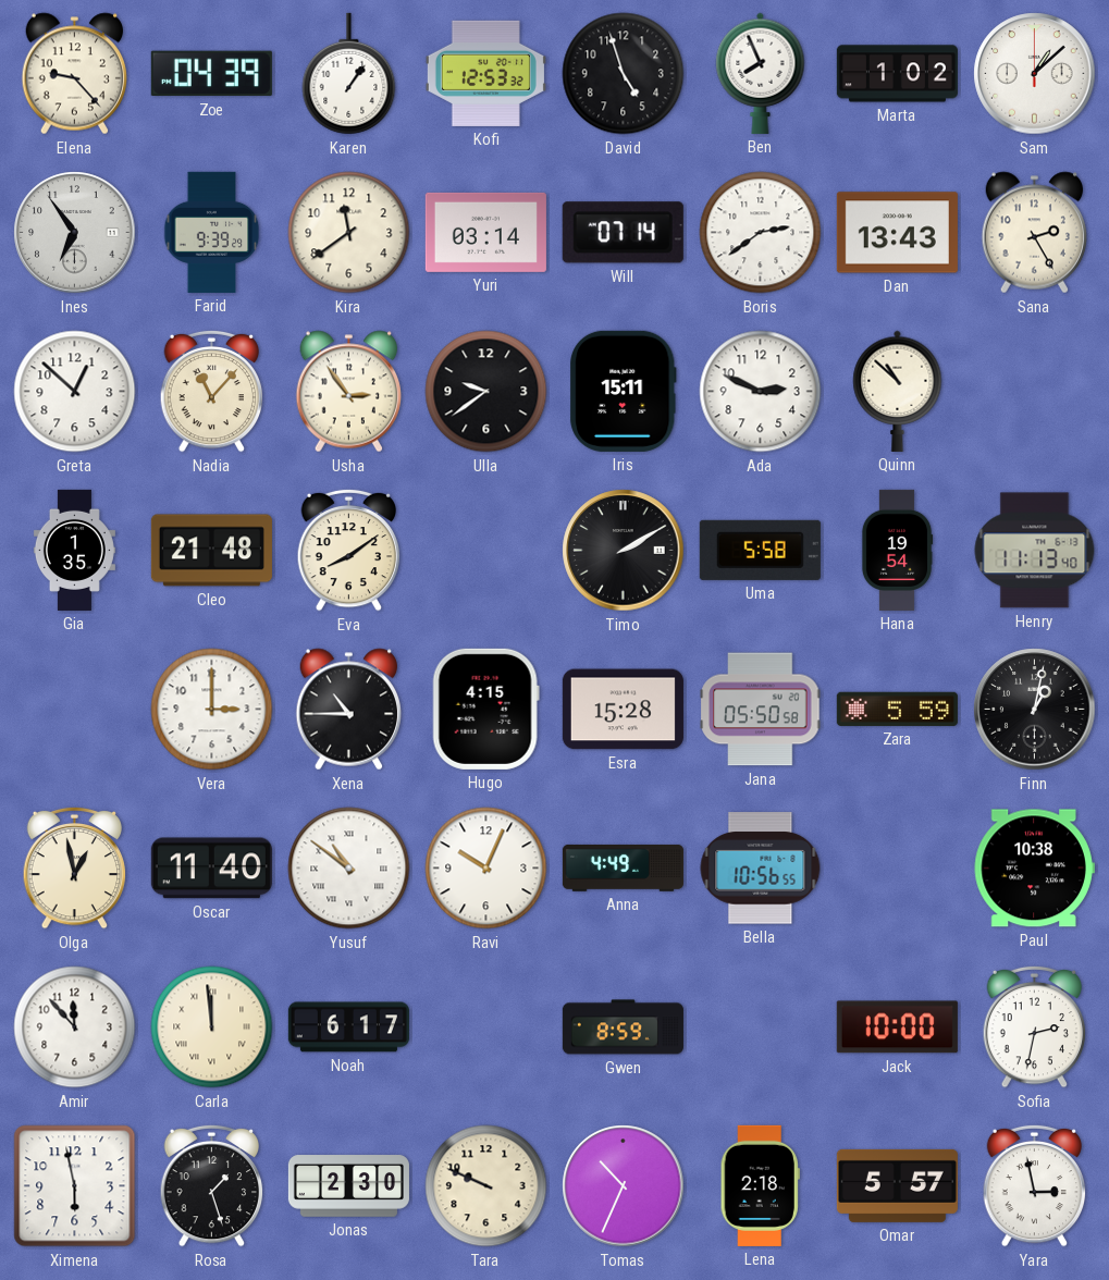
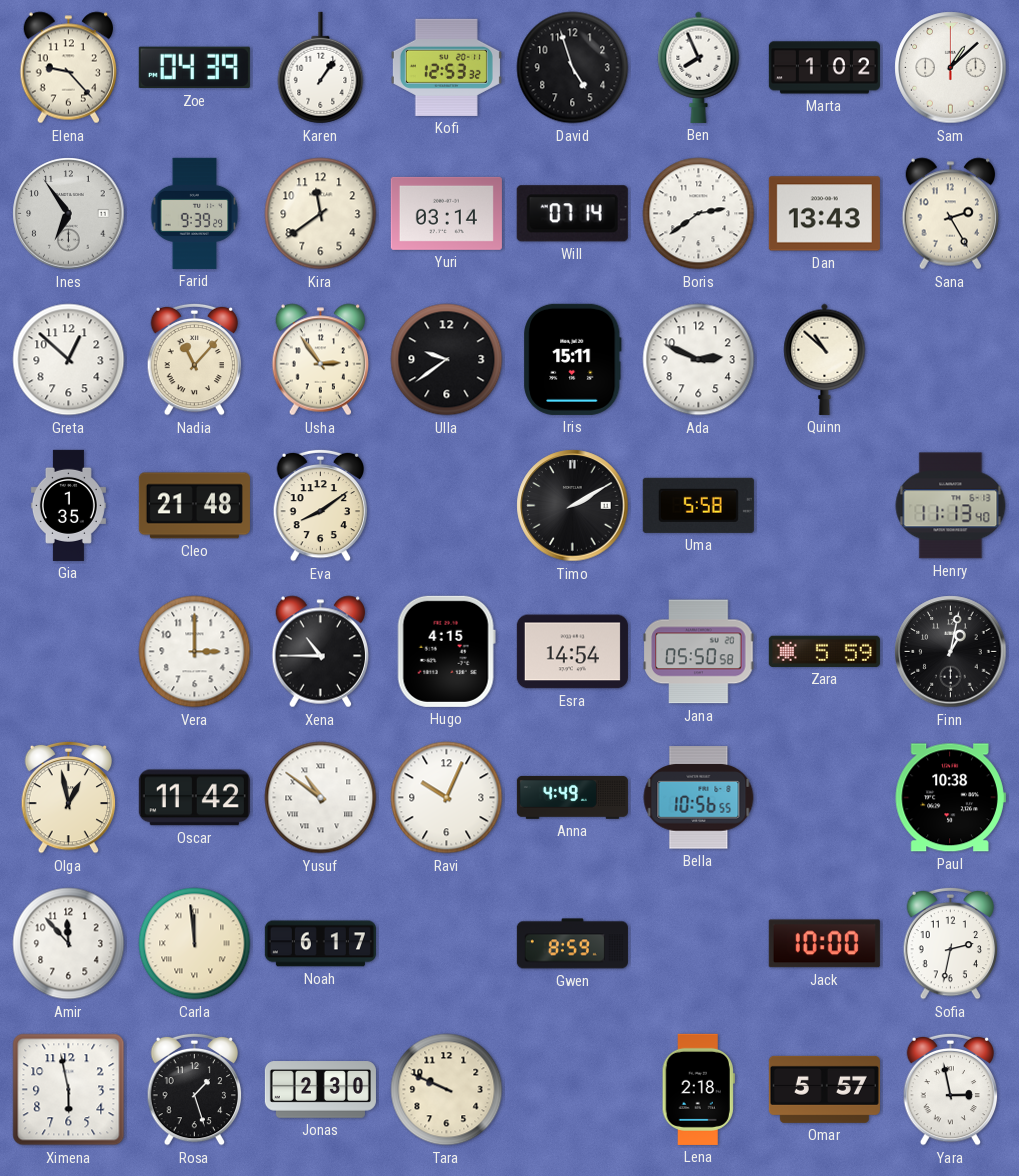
Hana: 19:54 -> none (897, 550)
Esra: 15:28 -> 14:54 (572, 652)
Oscar: 11:40 -> 11:42 (194, 798)
Tomas: 10:34 -> none (624, 1186)
